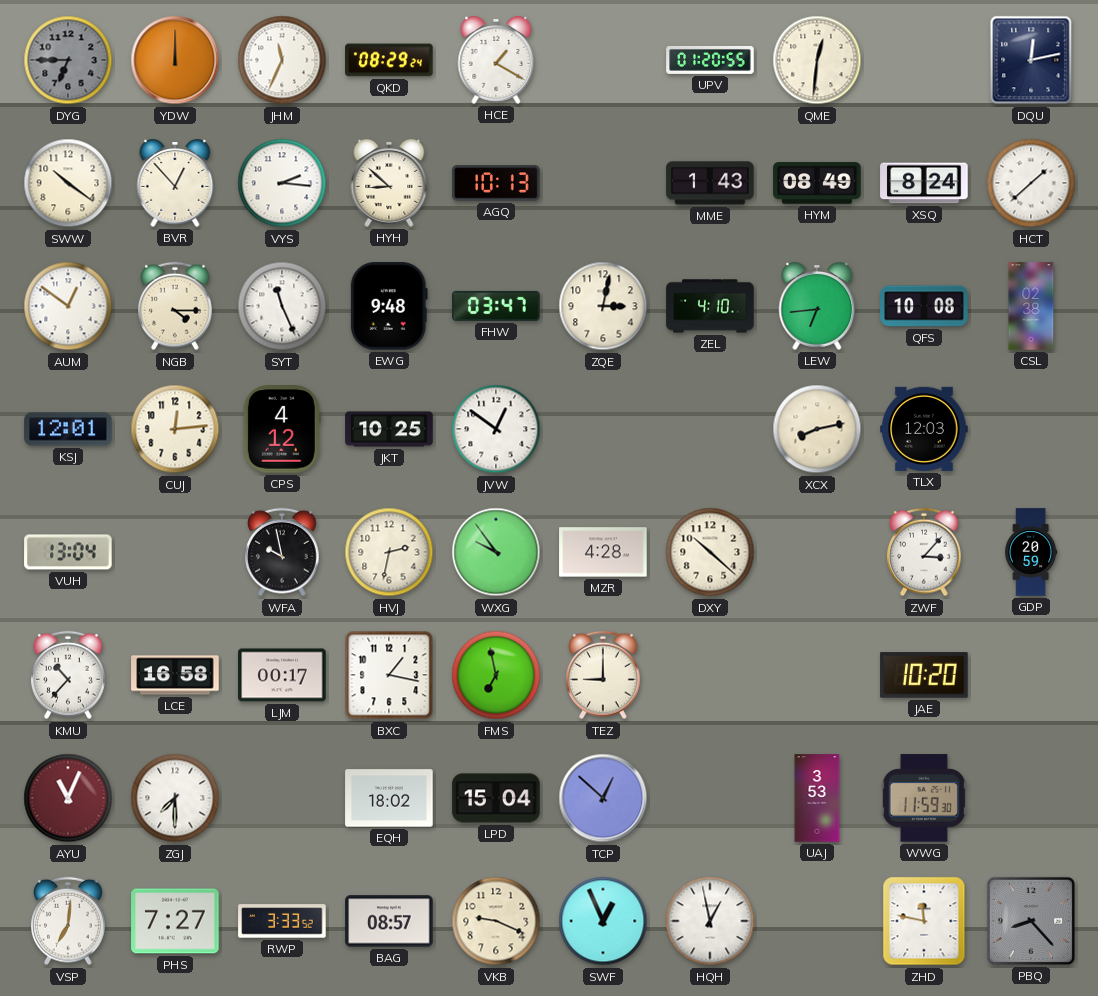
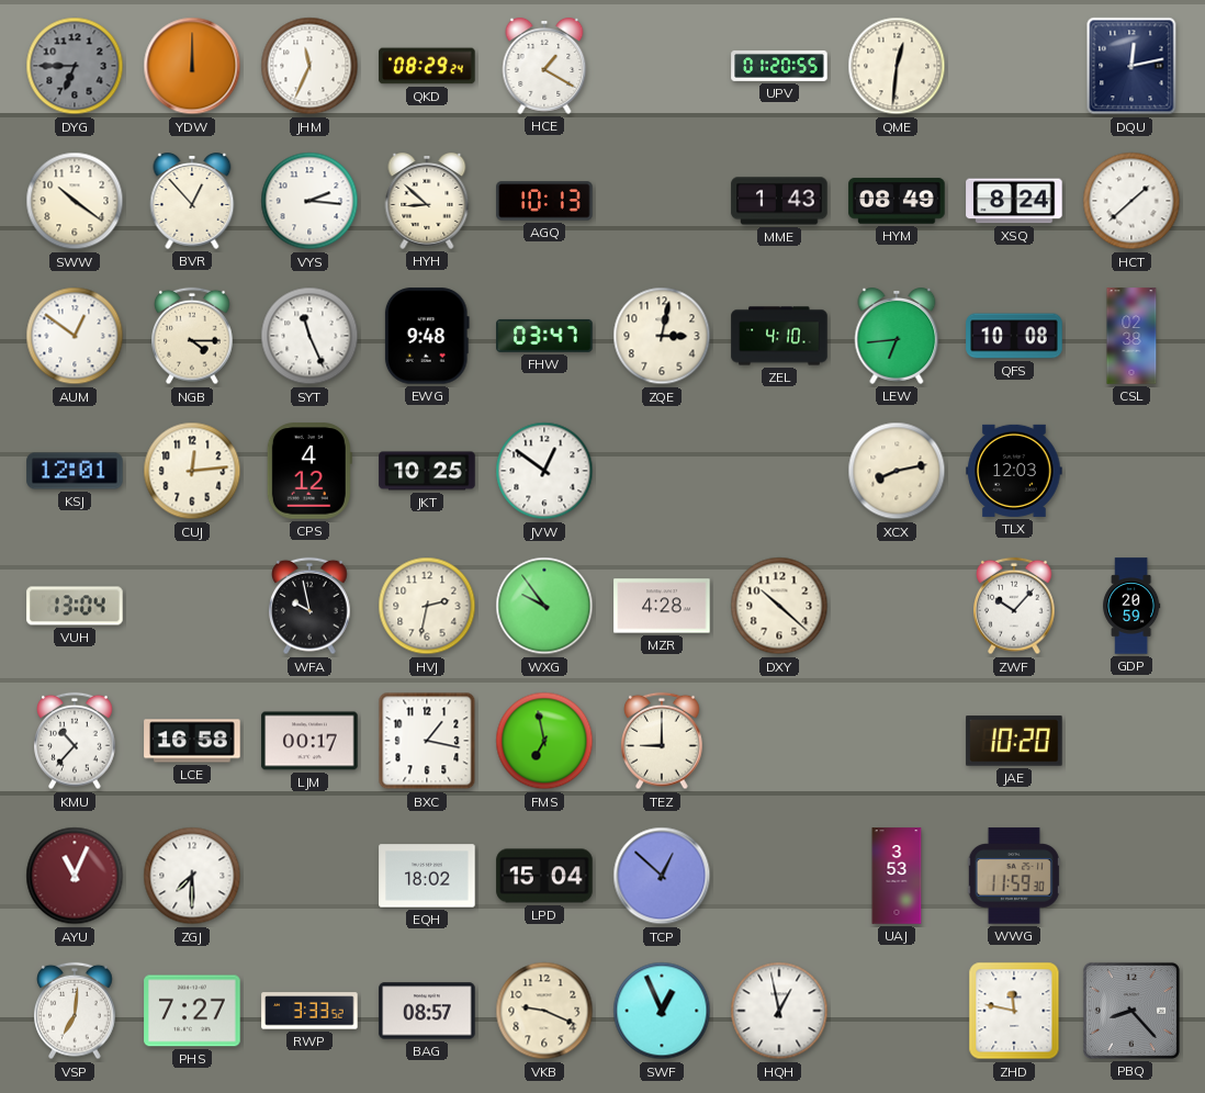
ZWF: 3:07 -> 10:07 (1014, 606)
